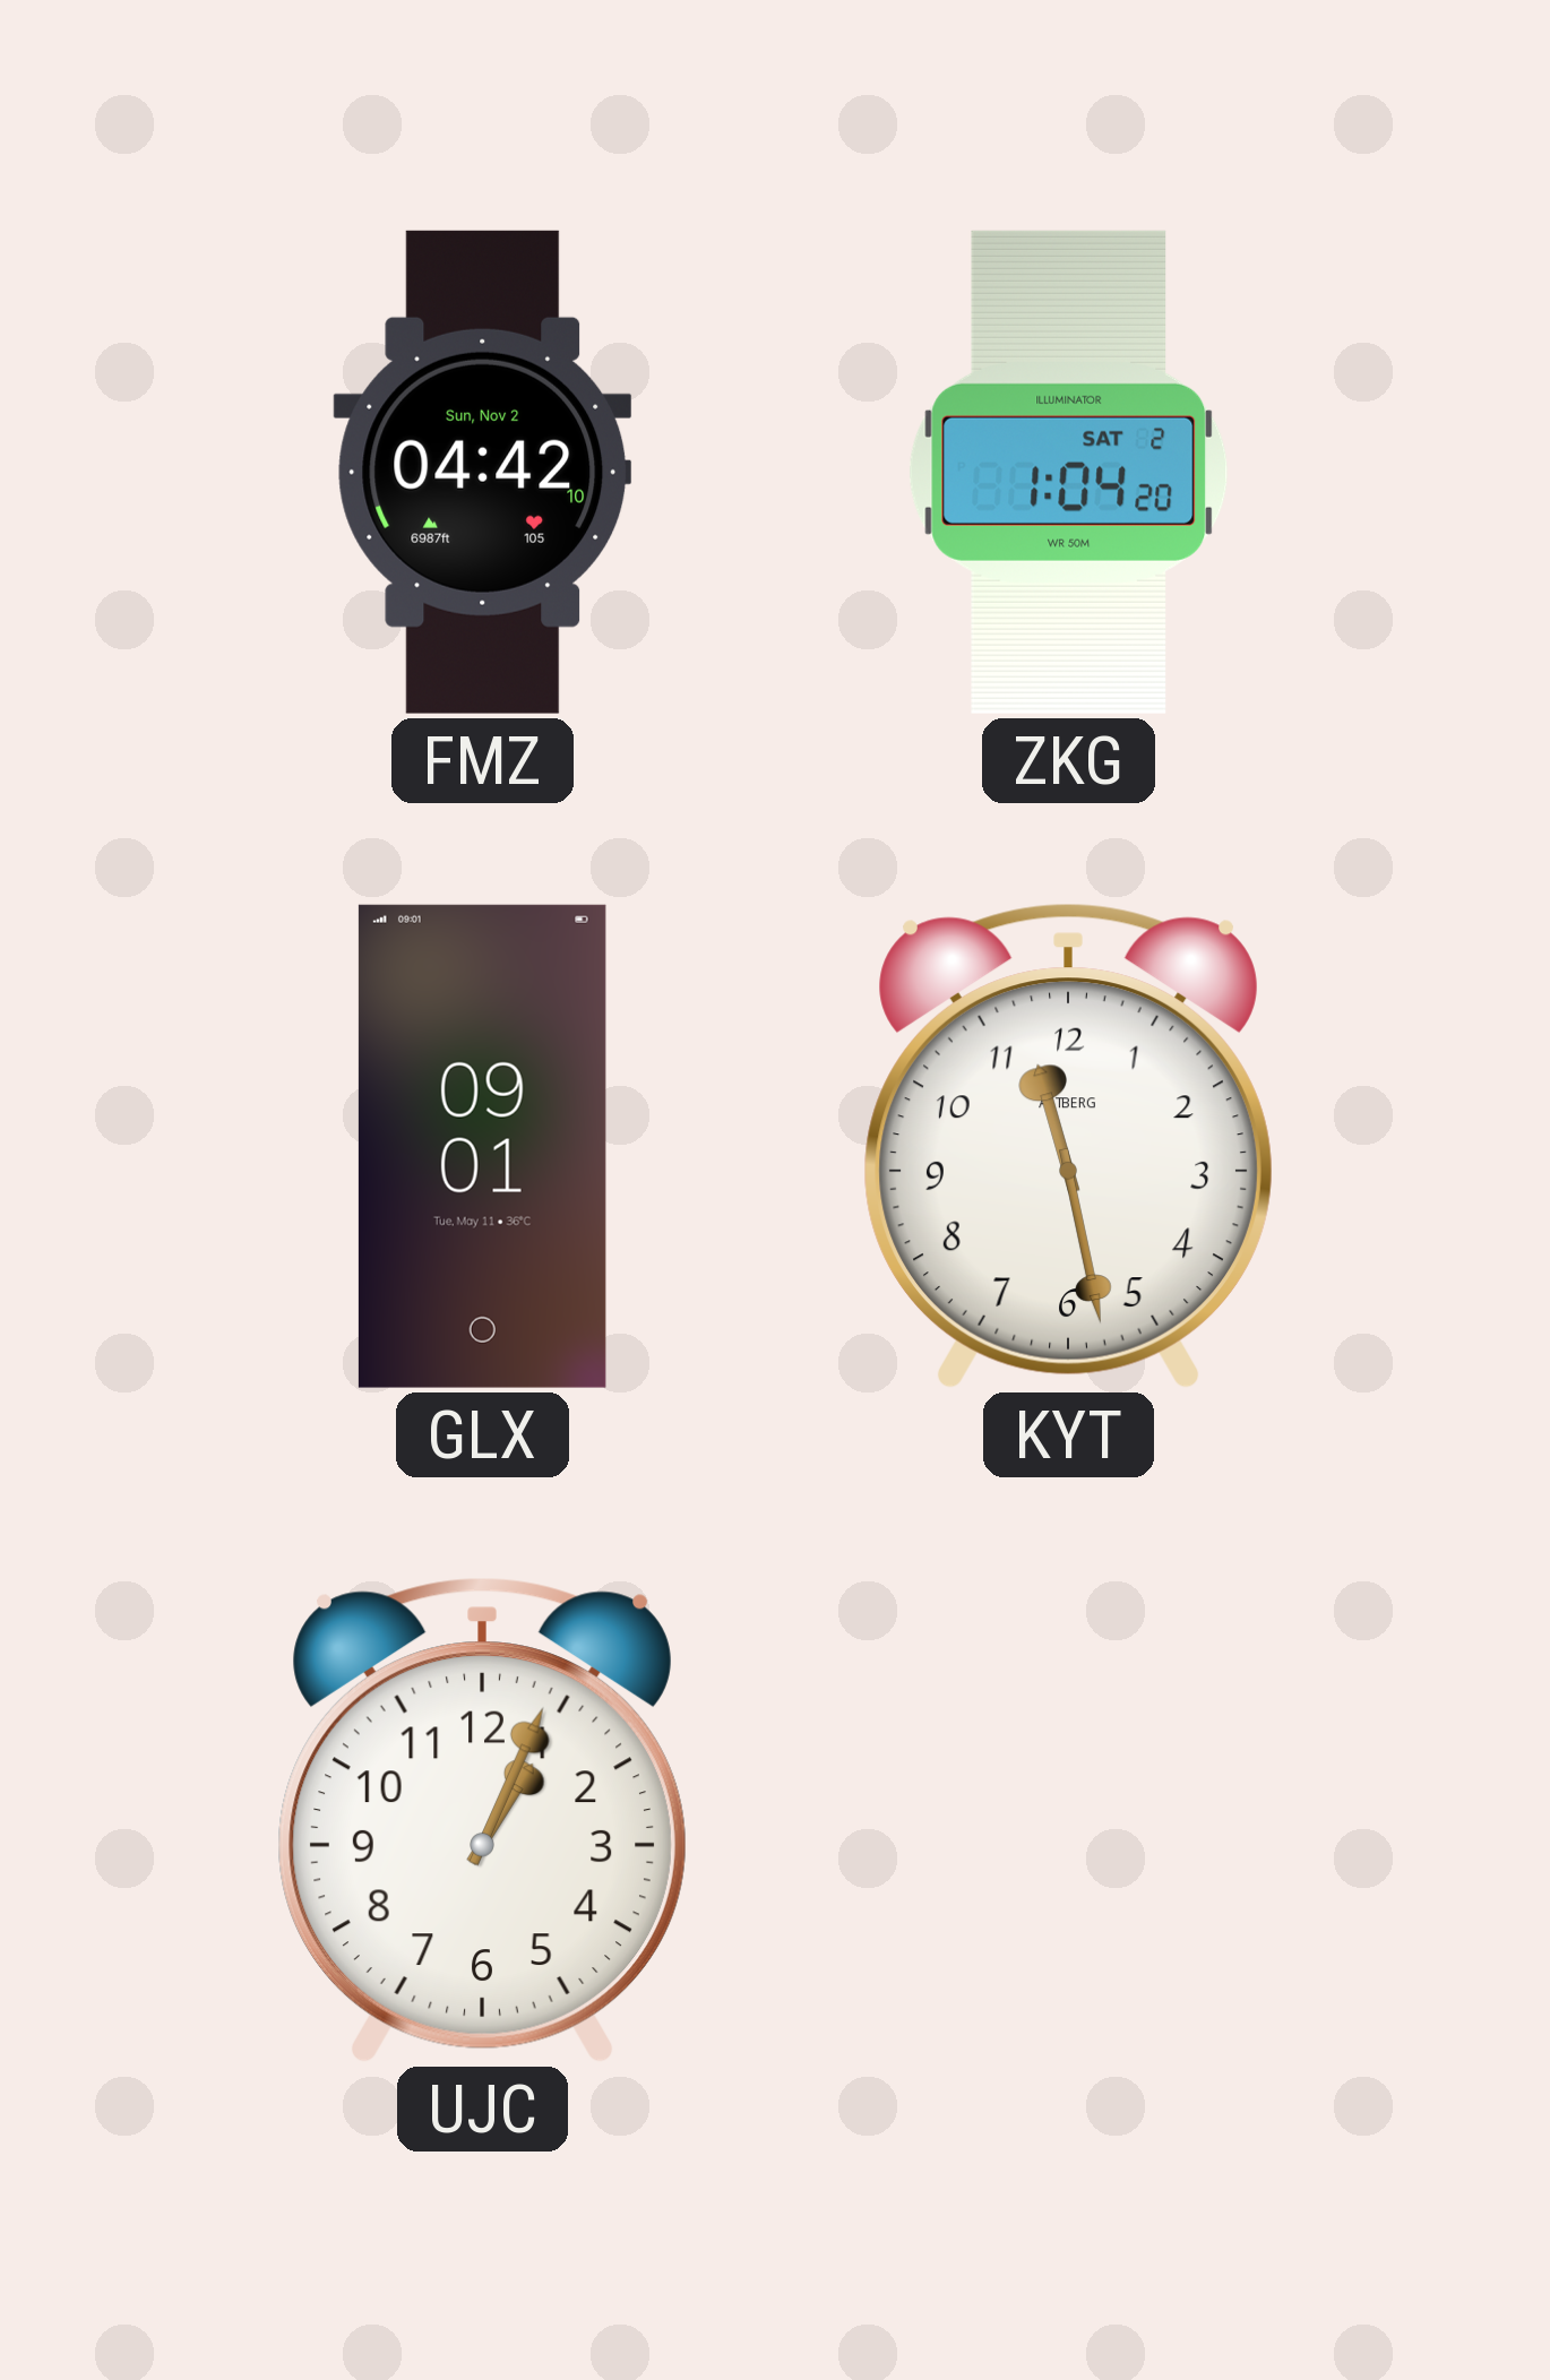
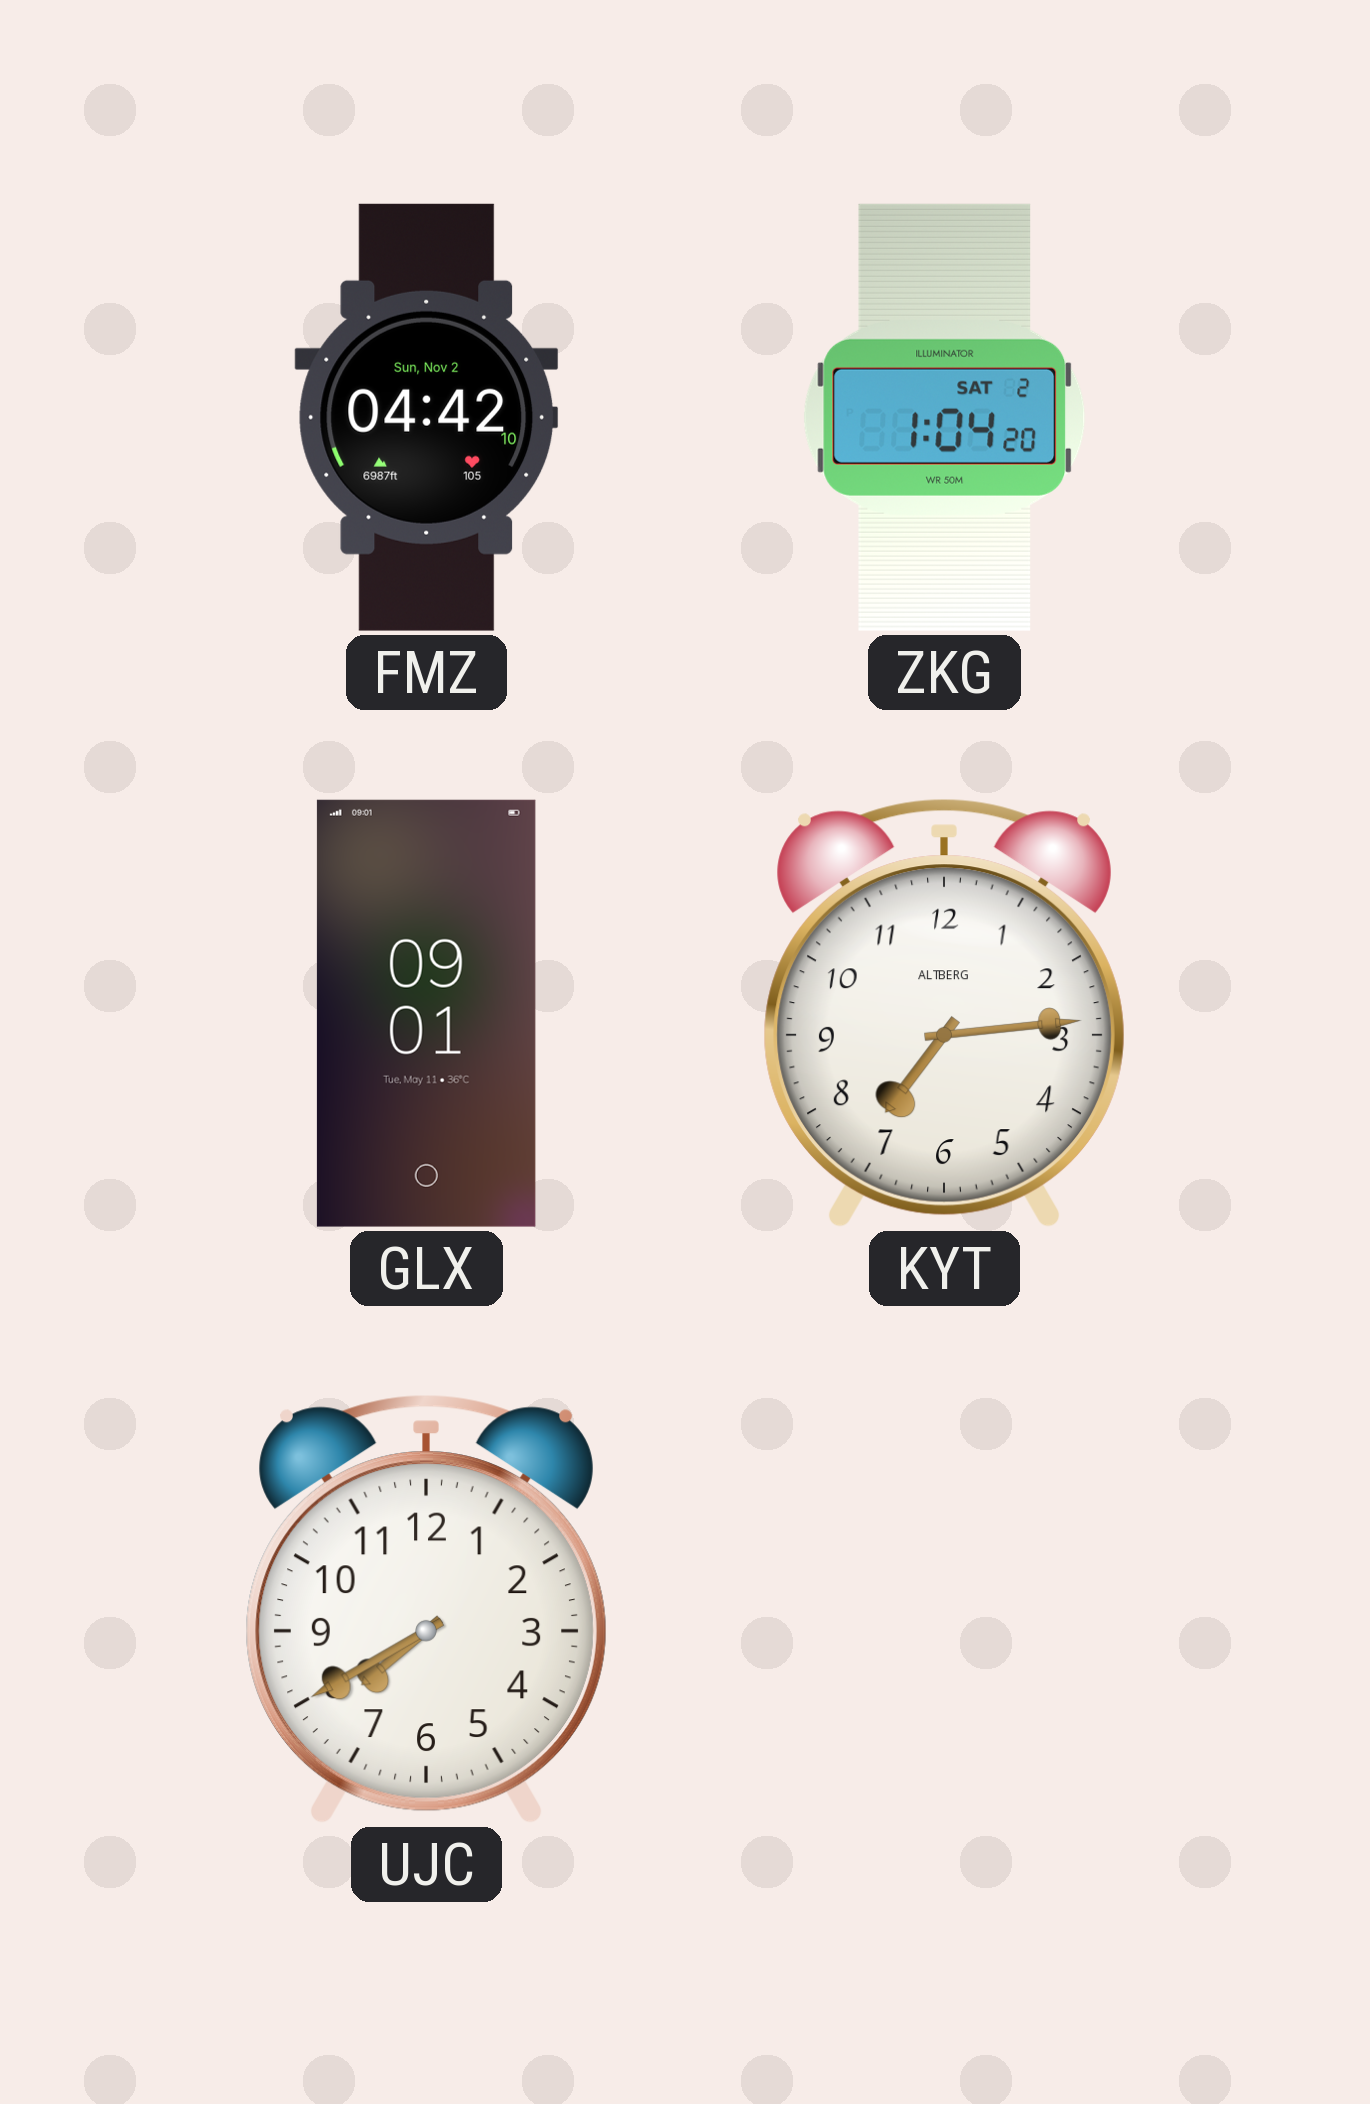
KYT: 11:28 -> 7:14 (944, 1014)
UJC: 1:04 -> 7:40 (426, 1610)
